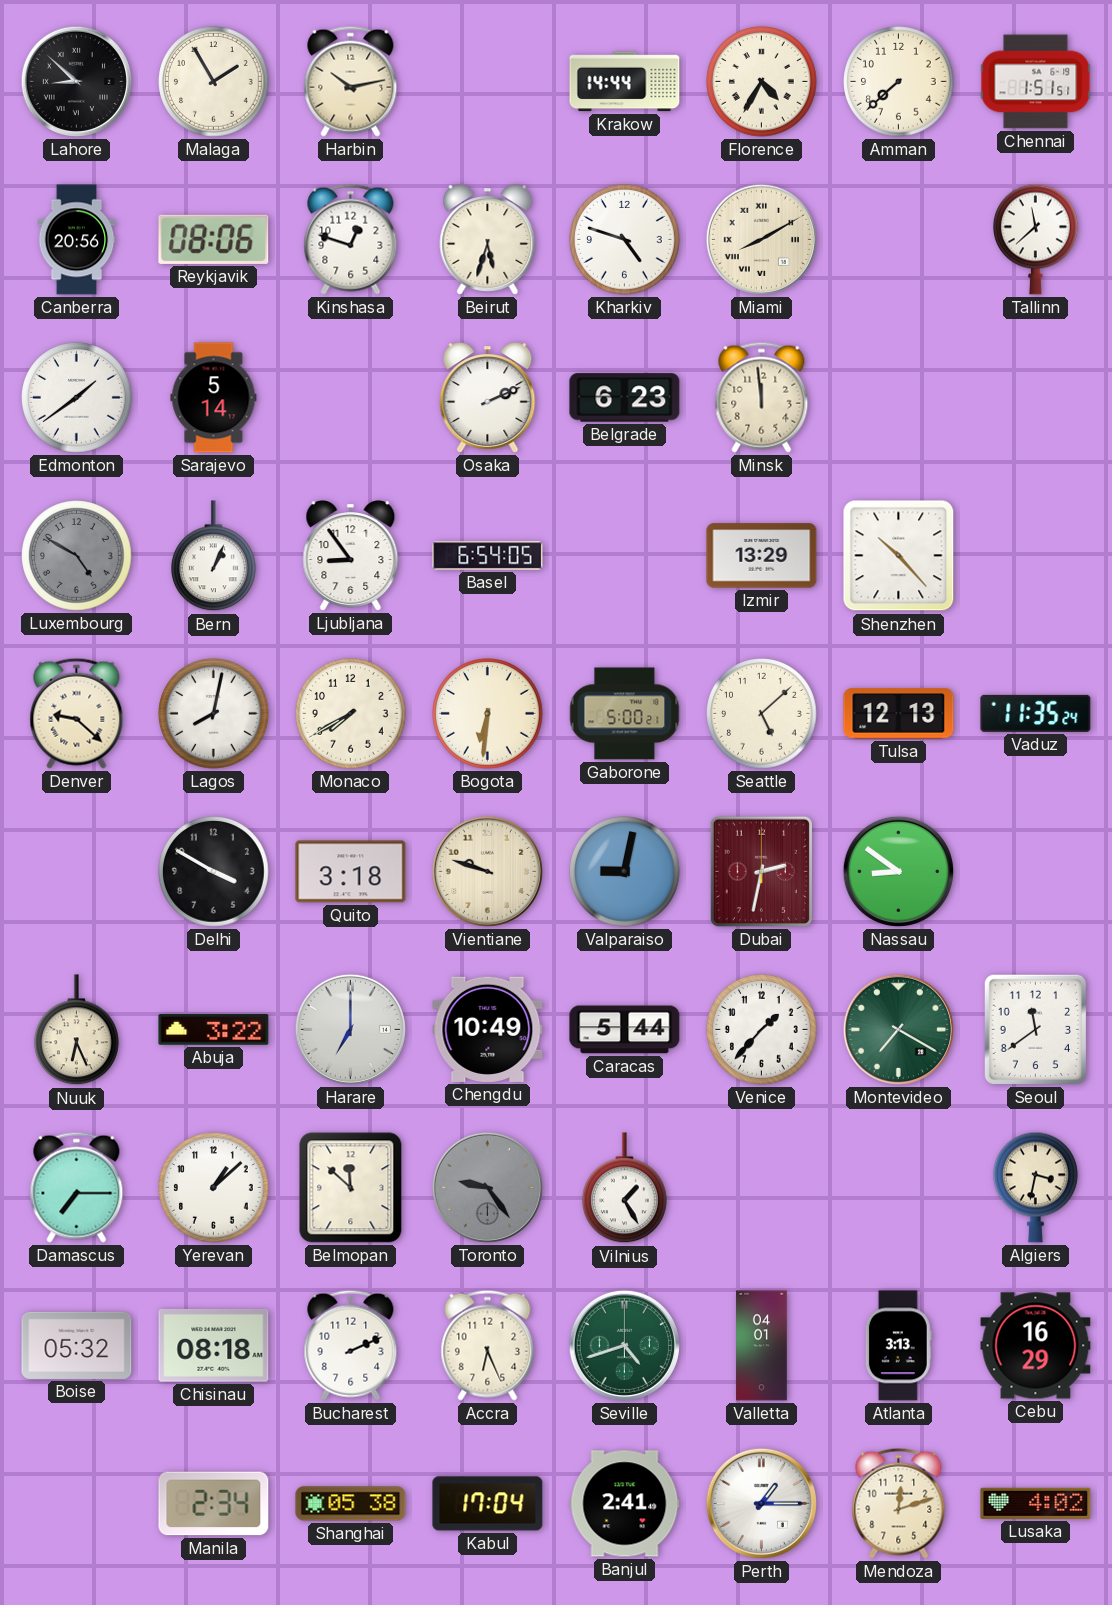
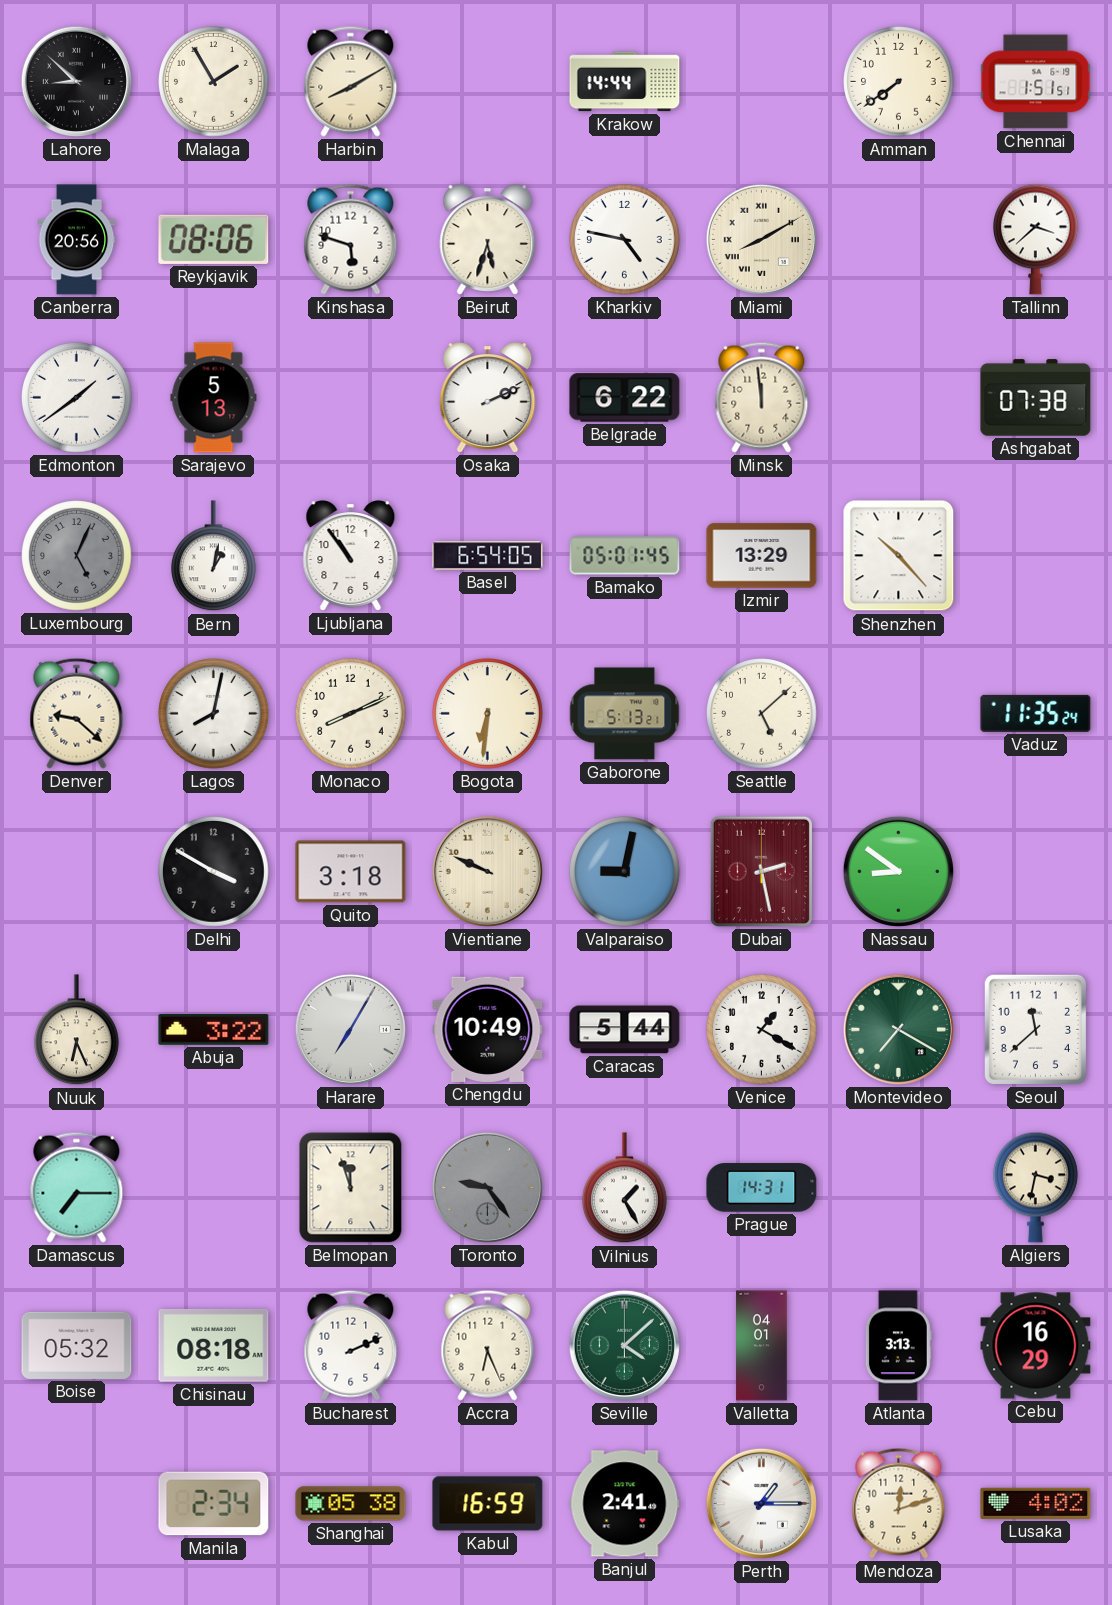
Harbin: 10:13 -> 8:10 (351, 81)
Florence: 4:35 -> none (762, 82)
Amman: 7:38 -> 7:39 (899, 82)
Kinshasa: 12:48 -> 5:48 (351, 239)
Kharkiv: 4:48 -> 4:47 (625, 240)
Tallinn: 11:38 -> 3:38 (1036, 239)
Sarajevo: 5:14 -> 5:13 (214, 398)
Belgrade: 6:23 -> 6:22 (625, 398)
Ashgabat: none -> 07:38 (1036, 398)
Luxembourg: 4:50 -> 5:04 (77, 556)
Bern: 1:04 -> 1:02 (214, 556)
Ljubljana: 8:54 -> 10:54 (351, 556)
Bamako: none -> 05:01 (625, 556)
Monaco: 7:40 -> 8:11 (351, 714)
Gaborone: 5:00 -> 5:13 (625, 714)
Tulsa: 12:13 -> none (899, 714)
Vientiane: 9:48 -> 9:49 (487, 871)
Dubai: 2:32 -> 2:28 (761, 871)
Harare: 7:00 -> 7:05 (350, 1029)
Venice: 1:37 -> 1:20 (762, 1030)
Seoul: 11:39 -> 11:38 (1035, 1029)
Yerevan: 1:08 -> none (214, 1188)
Belmopan: 11:52 -> 11:57 (351, 1188)
Prague: none -> 14:31 (762, 1188)
Seville: 4:42 -> 4:08 (624, 1345)
Kabul: 17:04 -> 16:59 (488, 1504)
